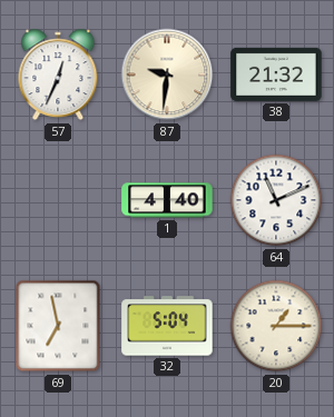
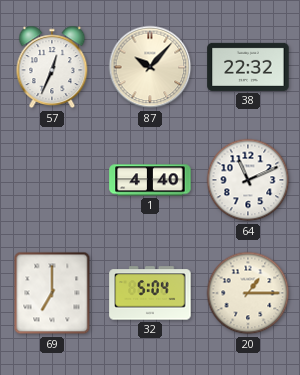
87: 9:31 -> 10:07 (150, 67)
38: 21:32 -> 22:32 (248, 67)
69: 6:58 -> 7:00 (52, 293)
